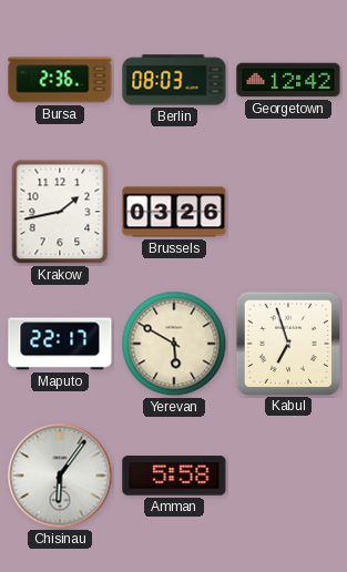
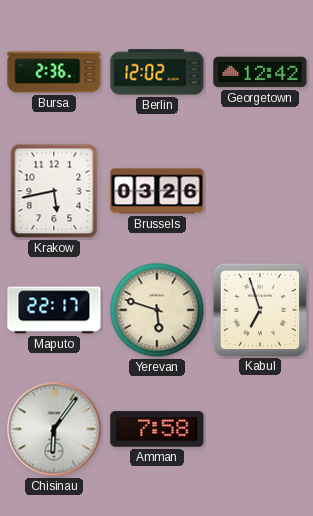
Berlin: 08:03 -> 12:02 (157, 72)
Krakow: 1:43 -> 5:43 (54, 191)
Yerevan: 5:50 -> 5:48 (157, 310)
Amman: 5:58 -> 7:58 (157, 429)
